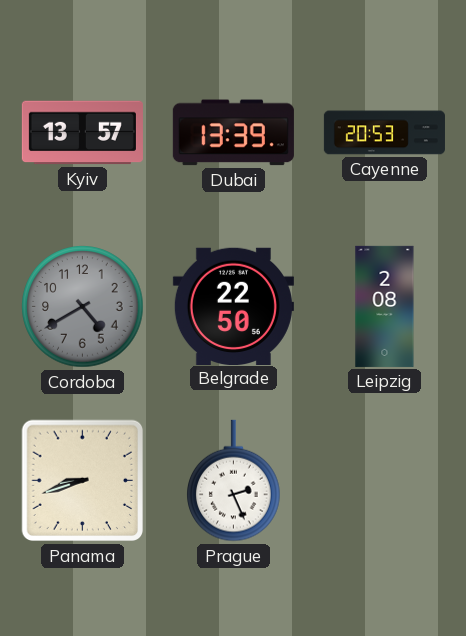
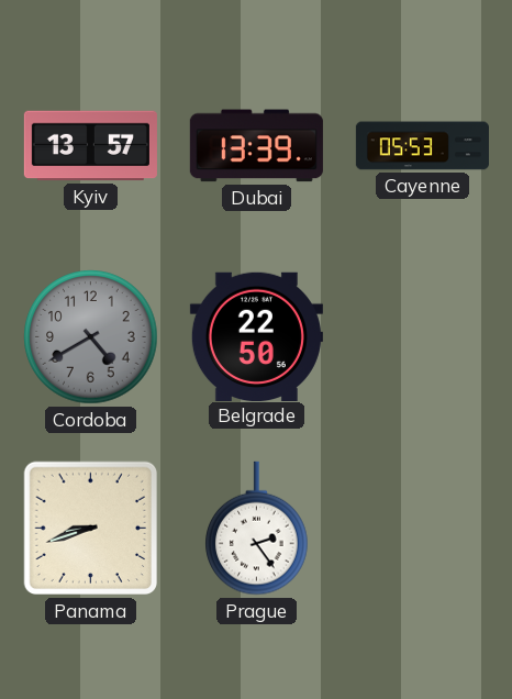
Cayenne: 20:53 -> 05:53 (422, 146)
Leipzig: 2:08 -> none (385, 306)
Prague: 2:26 -> 2:24 (257, 529)
